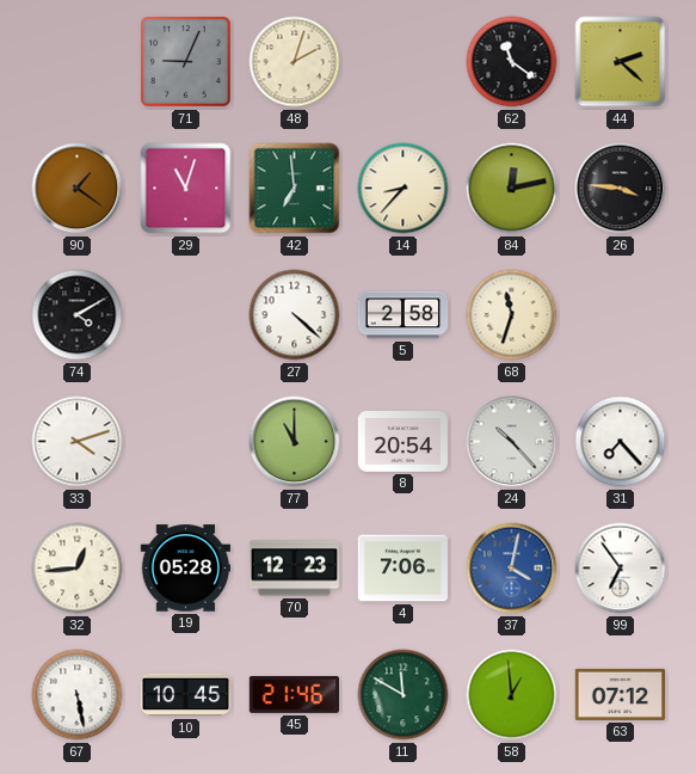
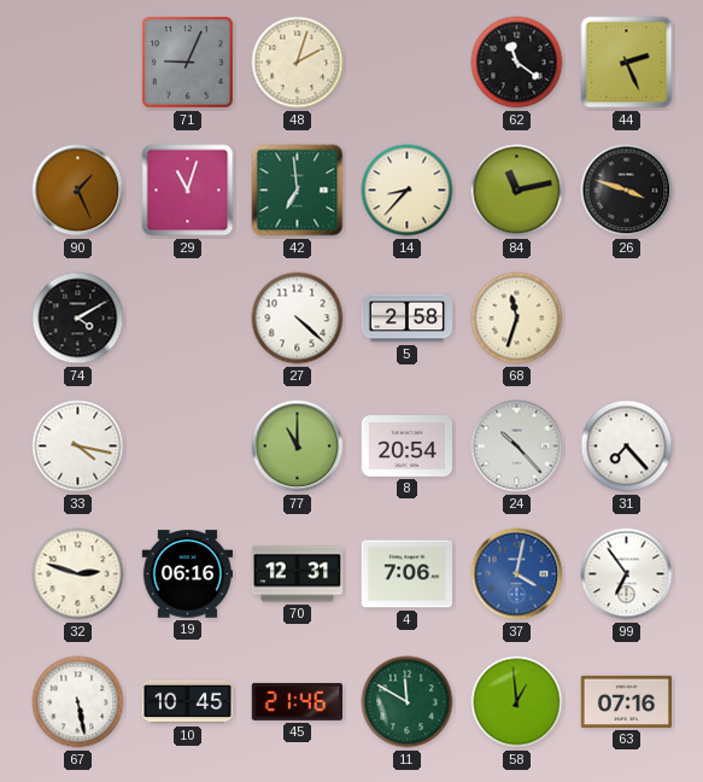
44: 2:22 -> 2:26 (627, 63)
90: 1:21 -> 1:26 (78, 191)
84: 12:13 -> 11:13 (517, 191)
26: 3:46 -> 3:48 (627, 191)
33: 4:12 -> 4:17 (78, 447)
32: 12:44 -> 2:48 (78, 574)
19: 05:28 -> 06:16 (187, 574)
70: 12:23 -> 12:31 (298, 574)
63: 07:12 -> 07:16 (626, 701)
